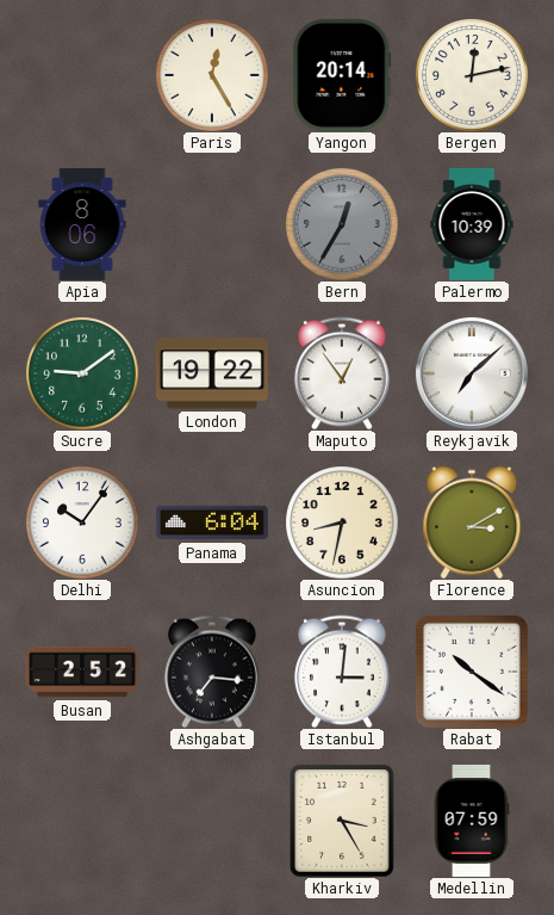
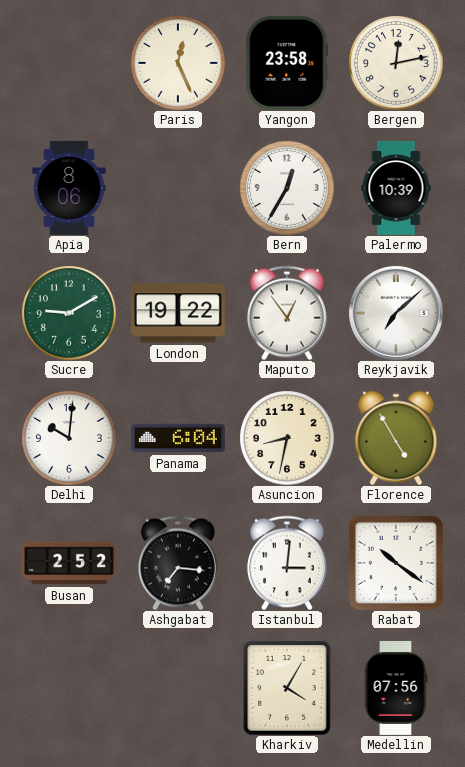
Paris: 12:25 -> 12:26 (178, 63)
Yangon: 20:14 -> 23:58 (287, 63)
Bern dial: grey -> white (287, 188)
Sucre: 9:09 -> 9:10 (69, 313)
Delhi: 10:06 -> 10:01 (69, 438)
Florence: 3:10 -> 4:55 (396, 438)
Kharkiv: 3:25 -> 4:05 (287, 688)
Medellin: 07:59 -> 07:56 (396, 688)
